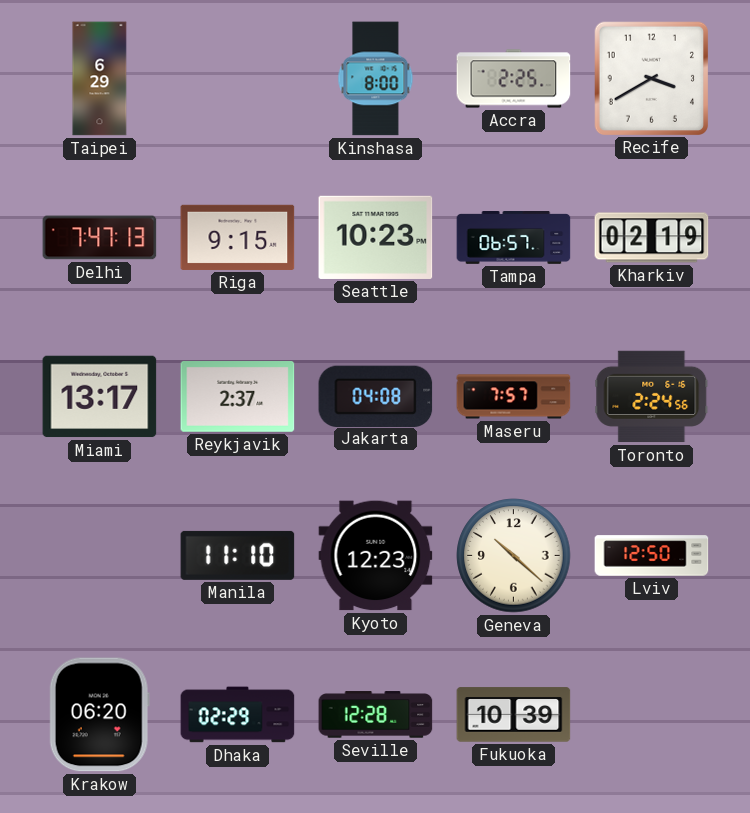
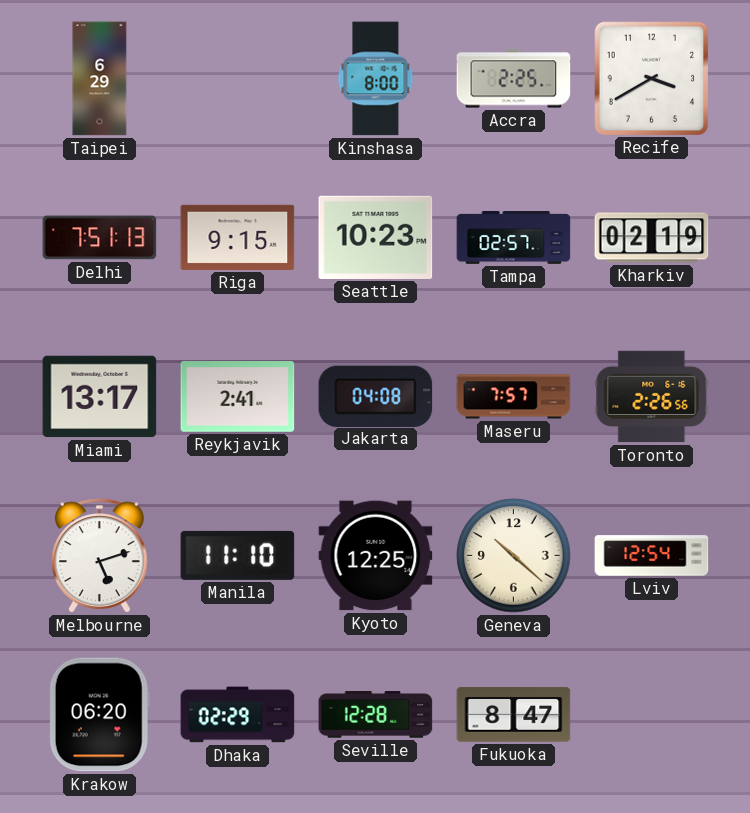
Delhi: 7:47 -> 7:51 (100, 238)
Tampa: 06:57 -> 02:57 (514, 238)
Reykjavik: 2:37 -> 2:41 (238, 397)
Toronto: 2:24 -> 2:26 (652, 397)
Melbourne: none -> 5:12 (100, 556)
Kyoto: 12:23 -> 12:25 (376, 556)
Lviv: 12:50 -> 12:54 (652, 556)
Fukuoka: 10:39 -> 8:47 (514, 715)
